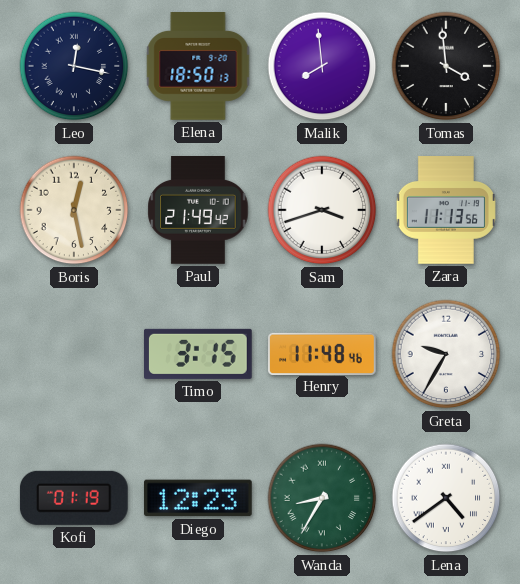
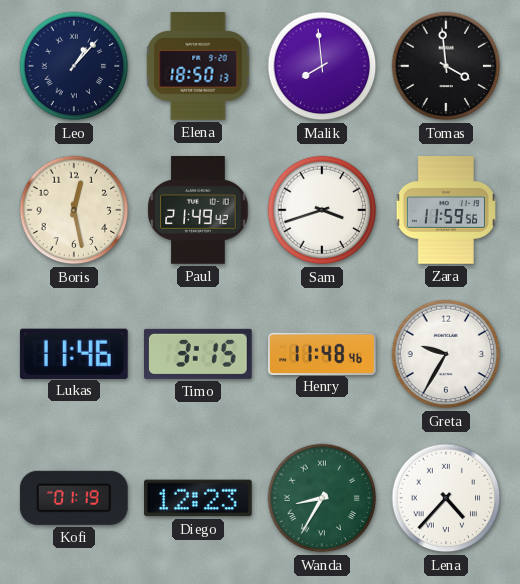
Leo: 12:17 -> 1:07 (74, 66)
Zara: 11:13 -> 11:59 (446, 210)
Lukas: none -> 11:46 (74, 353)
Lena: 4:39 -> 4:37 (446, 498)
